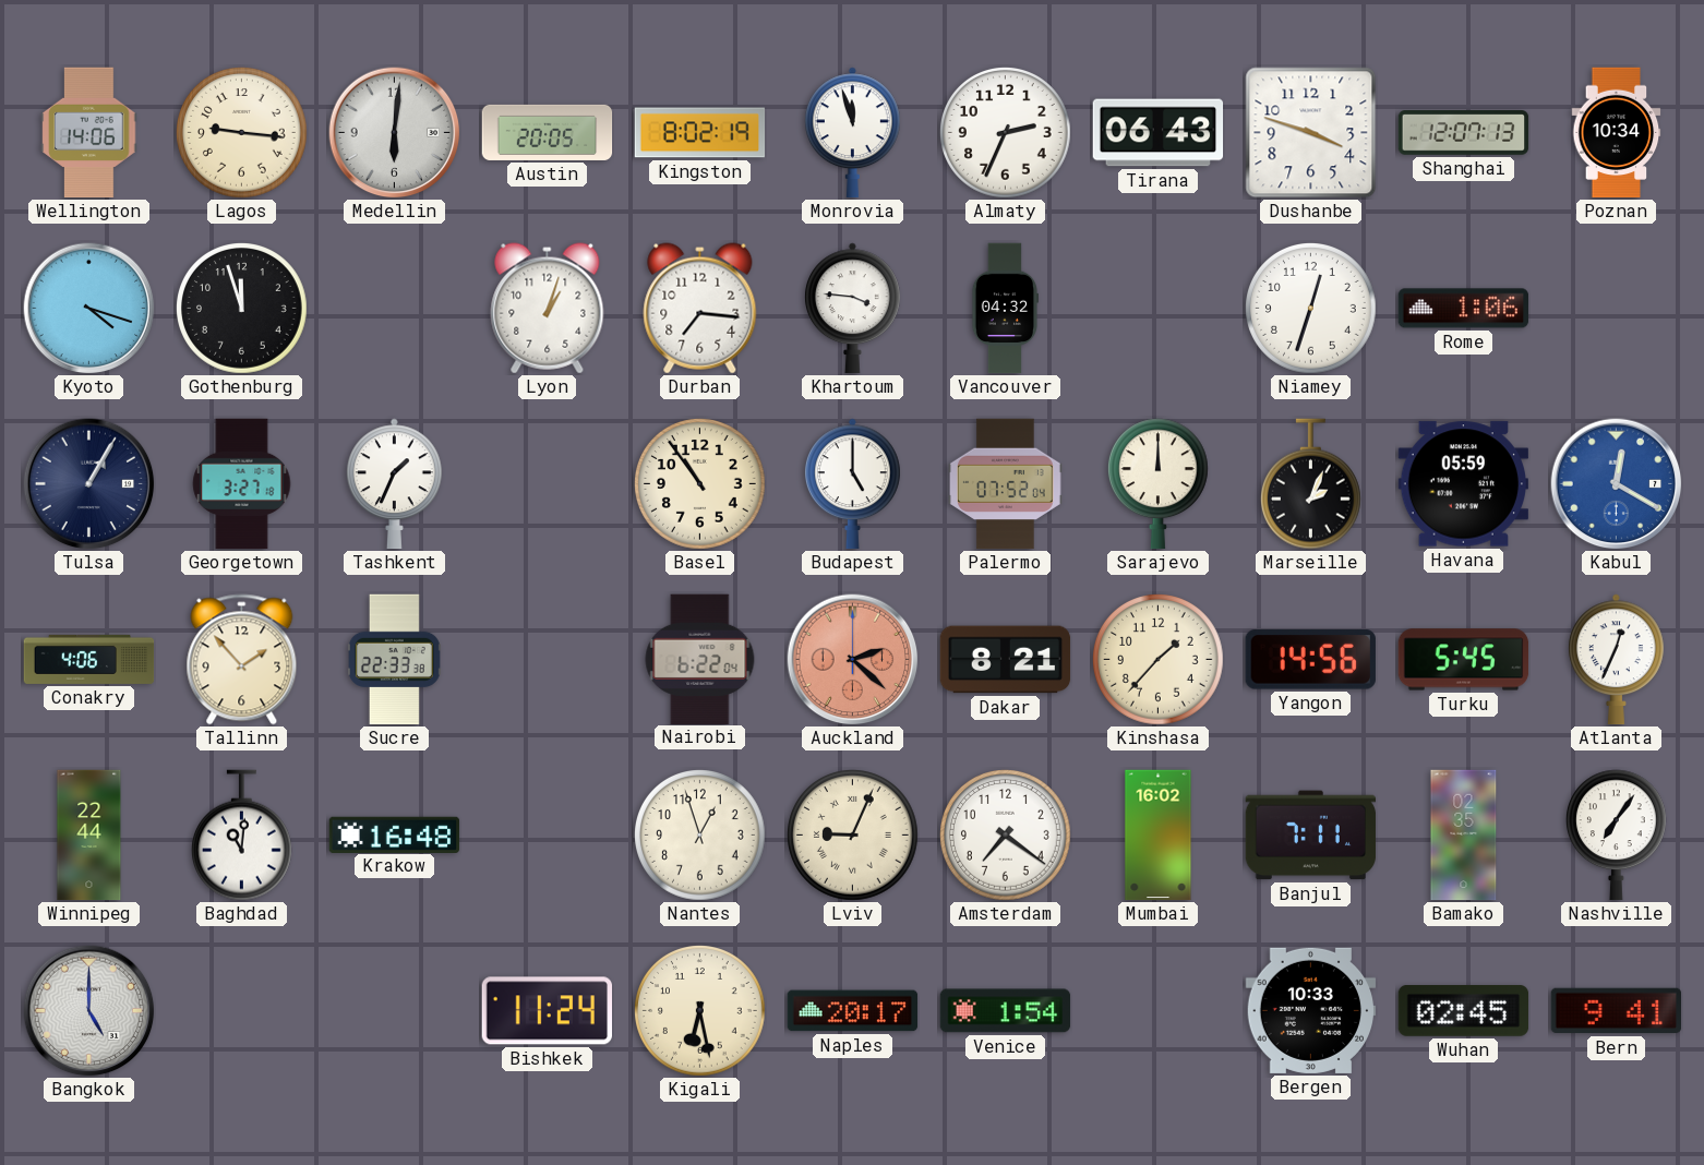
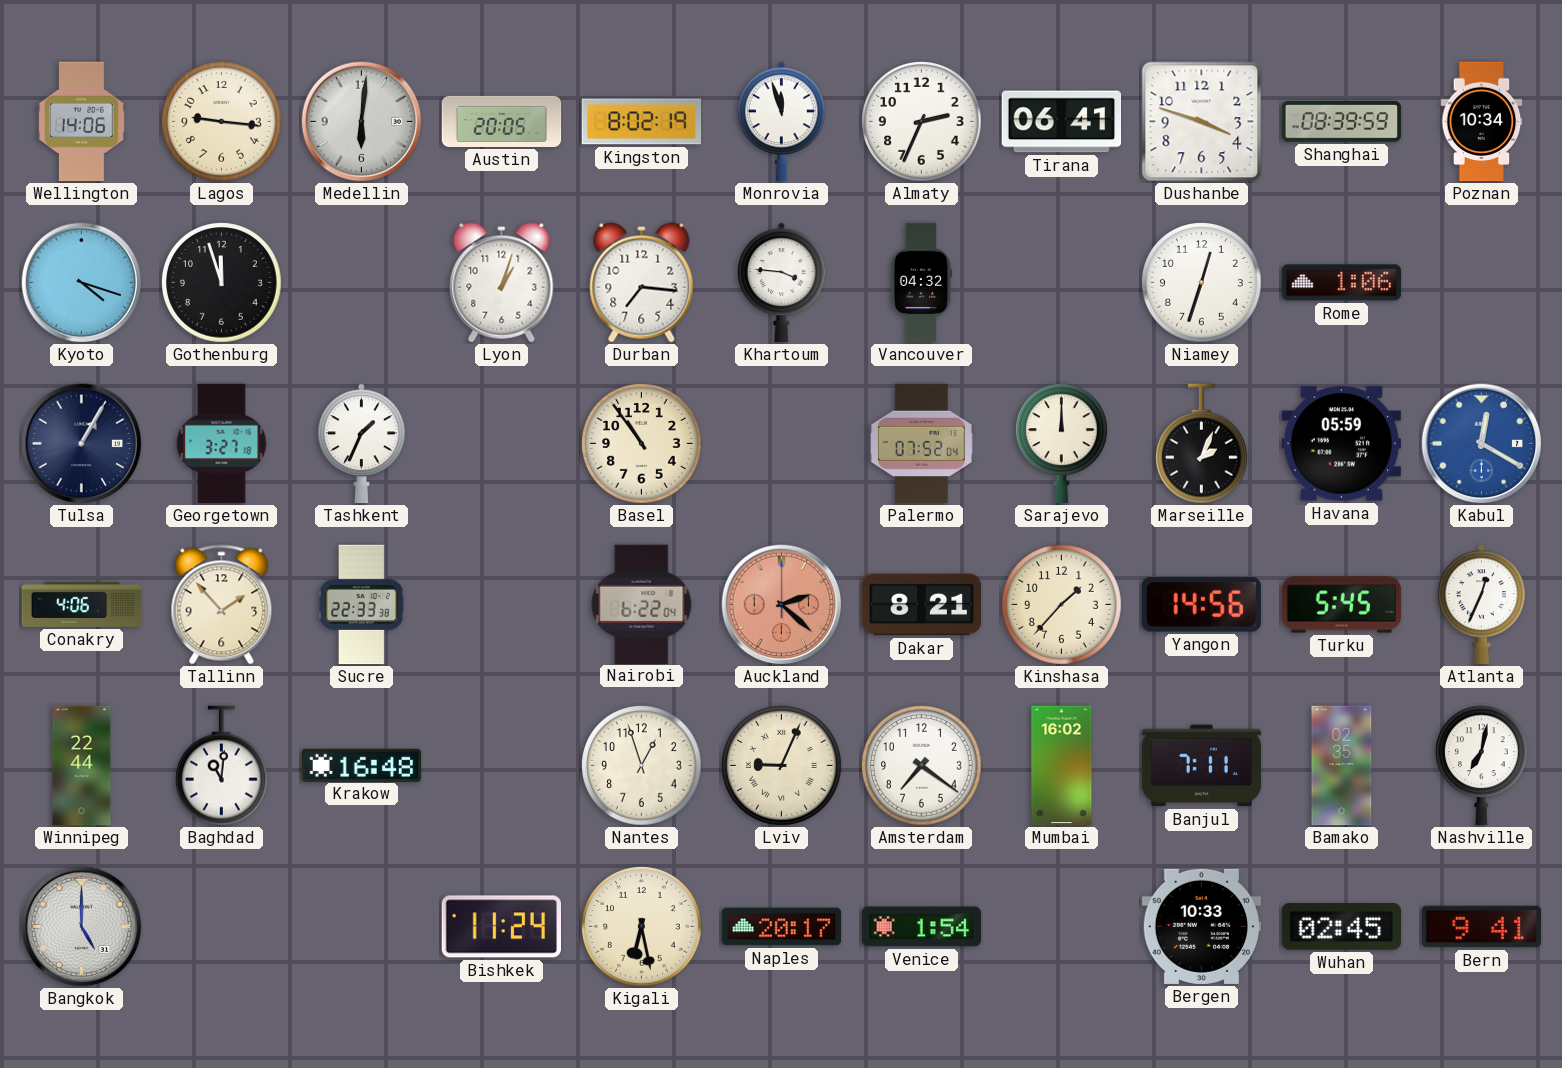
Tirana: 06:43 -> 06:41 (1062, 122)
Shanghai: 12:07 -> 08:39 (1342, 122)
Budapest: 5:00 -> none (853, 484)
Nashville: 7:06 -> 7:02 (1481, 766)
